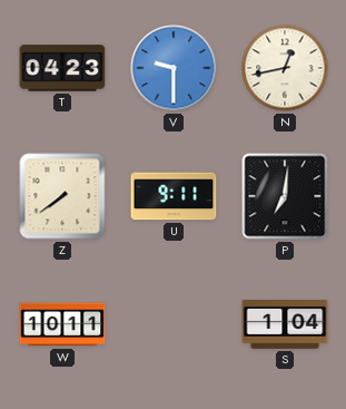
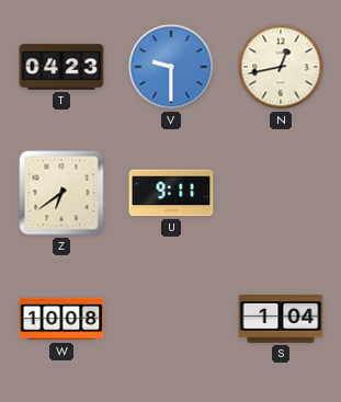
Z: 7:39 -> 6:39 (61, 193)
P: 7:01 -> none (285, 196)
W: 10:11 -> 10:08 (61, 319)
